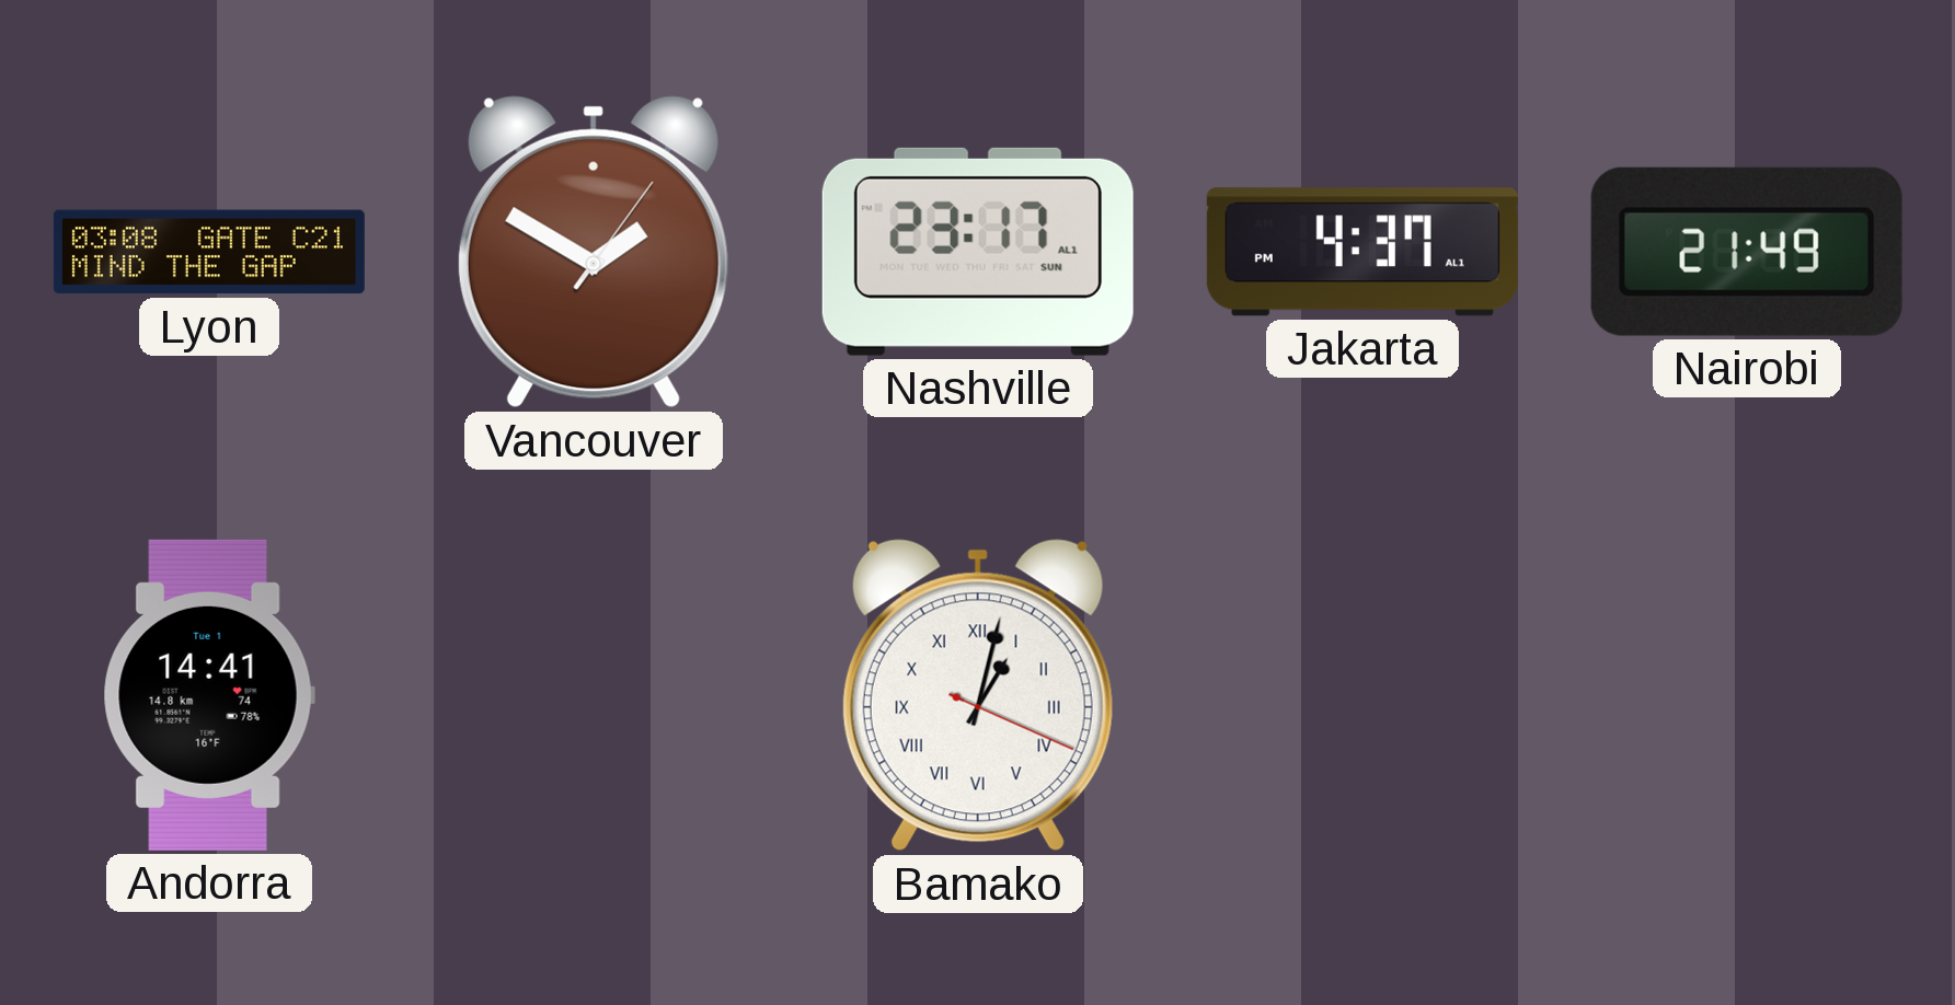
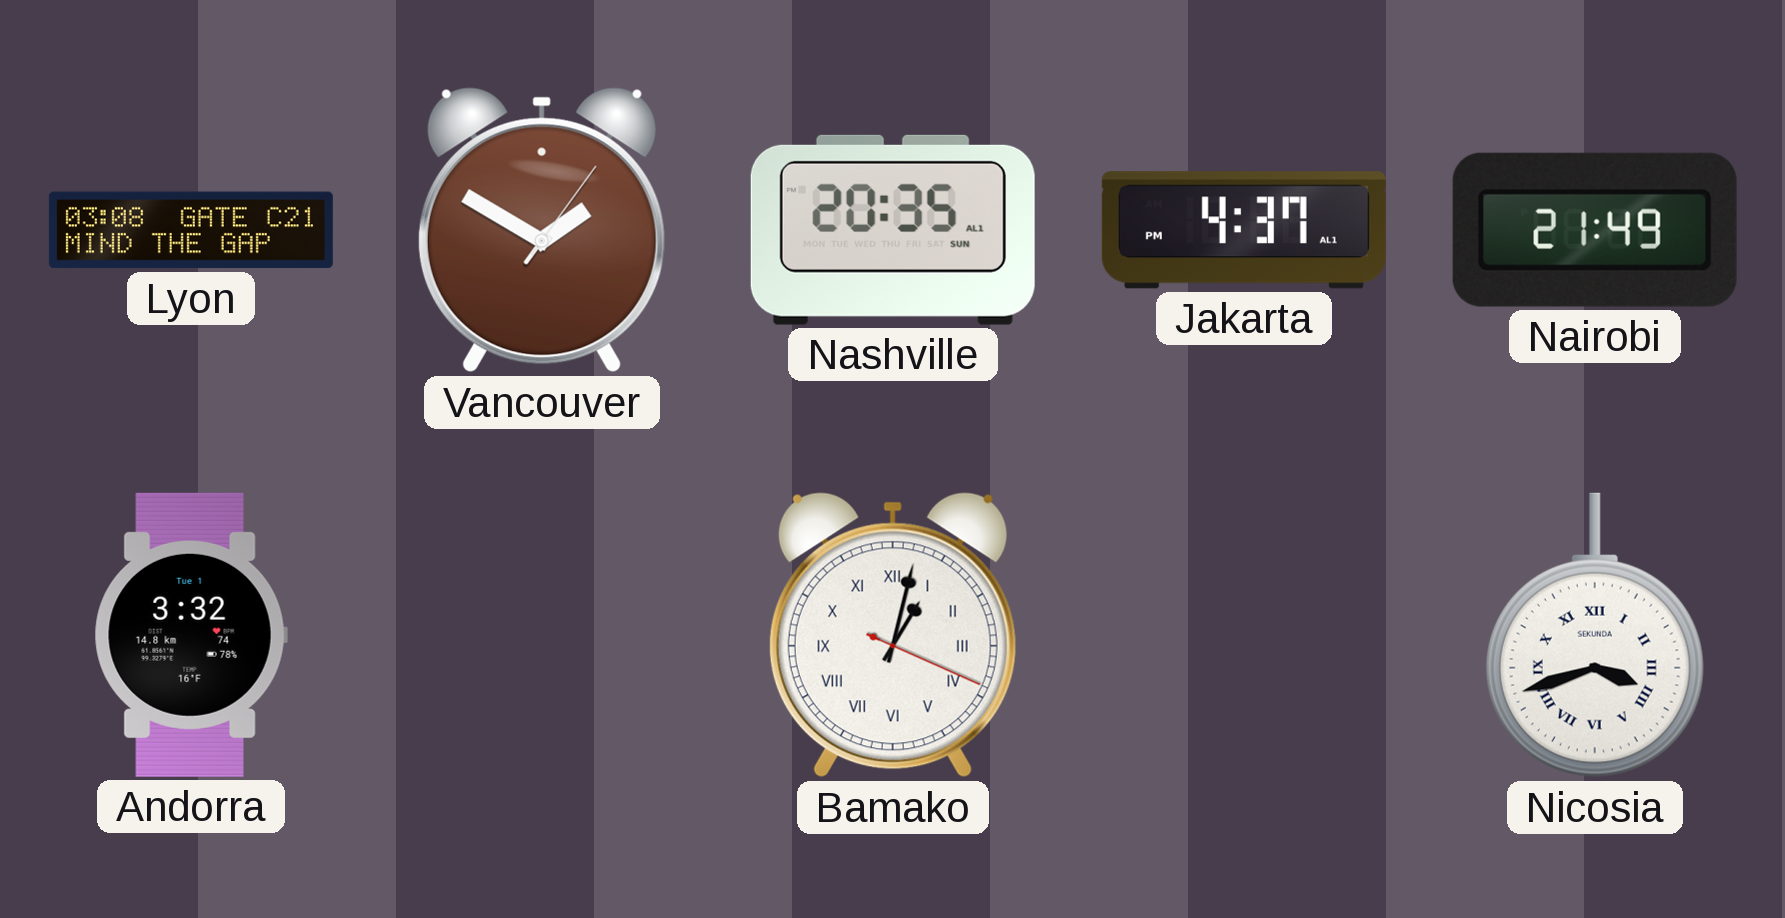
Nashville: 23:17 -> 20:35 (893, 230)
Andorra: 14:41 -> 3:32 (191, 635)
Nicosia: none -> 3:42 (1595, 635)
